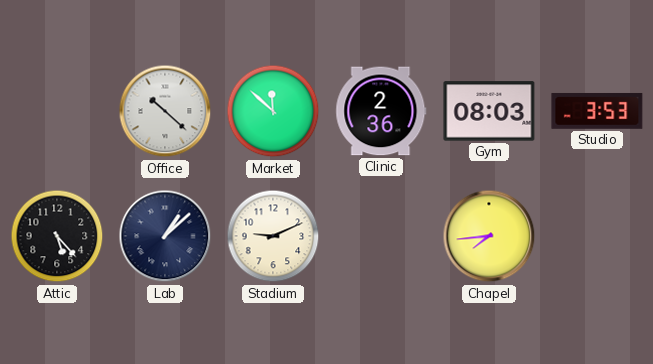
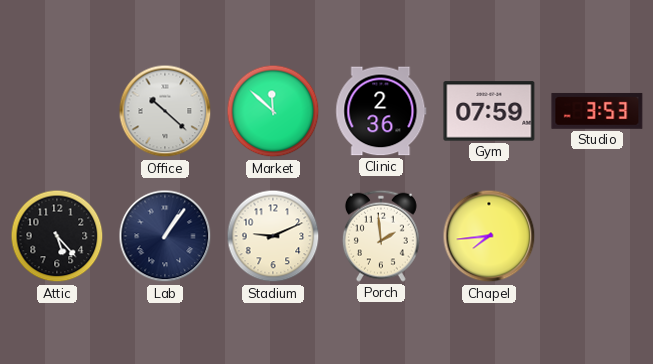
Gym: 08:03 -> 07:59 (489, 111)
Lab: 1:08 -> 1:06 (165, 236)
Porch: none -> 1:59 (381, 236)
